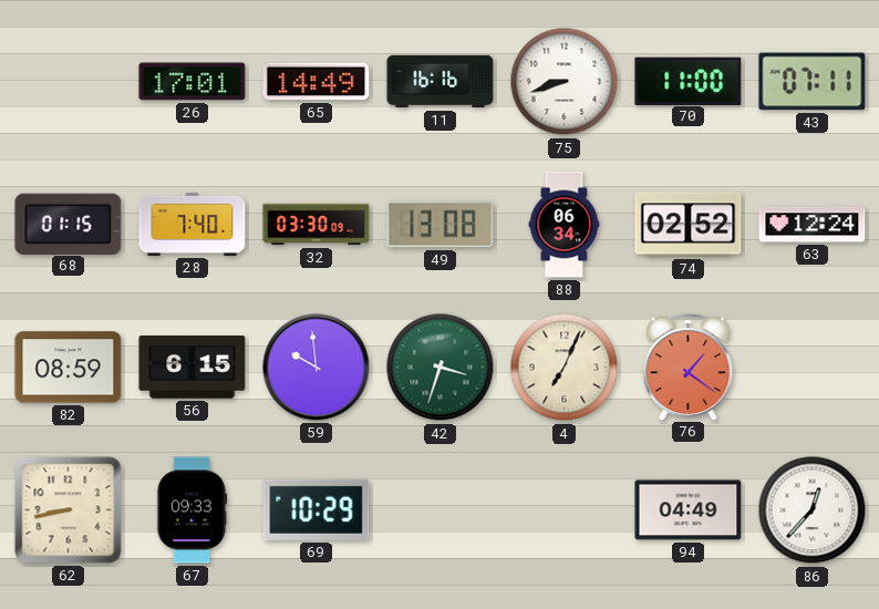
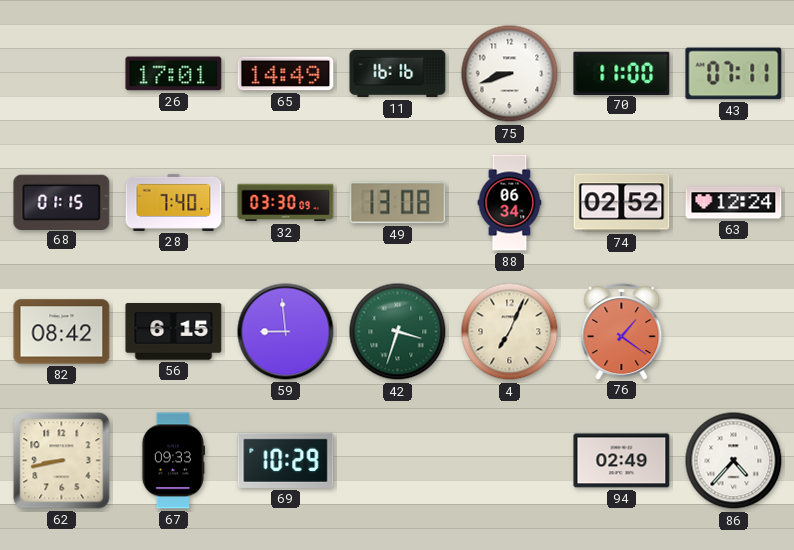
82: 08:59 -> 08:42 (62, 332)
59: 9:59 -> 8:59 (286, 332)
94: 04:49 -> 02:49 (622, 461)
86: 12:37 -> 4:37 (734, 461)
